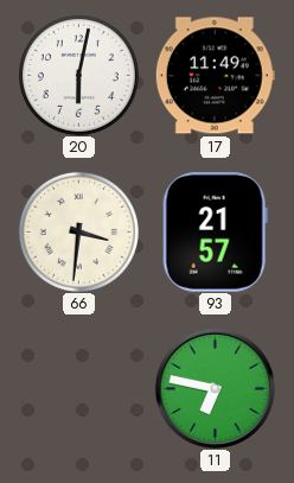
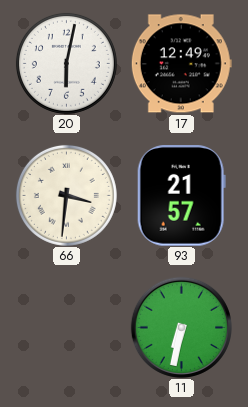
17: 11:49 -> 12:49 (181, 64)
11: 6:47 -> 6:32 (181, 327)
